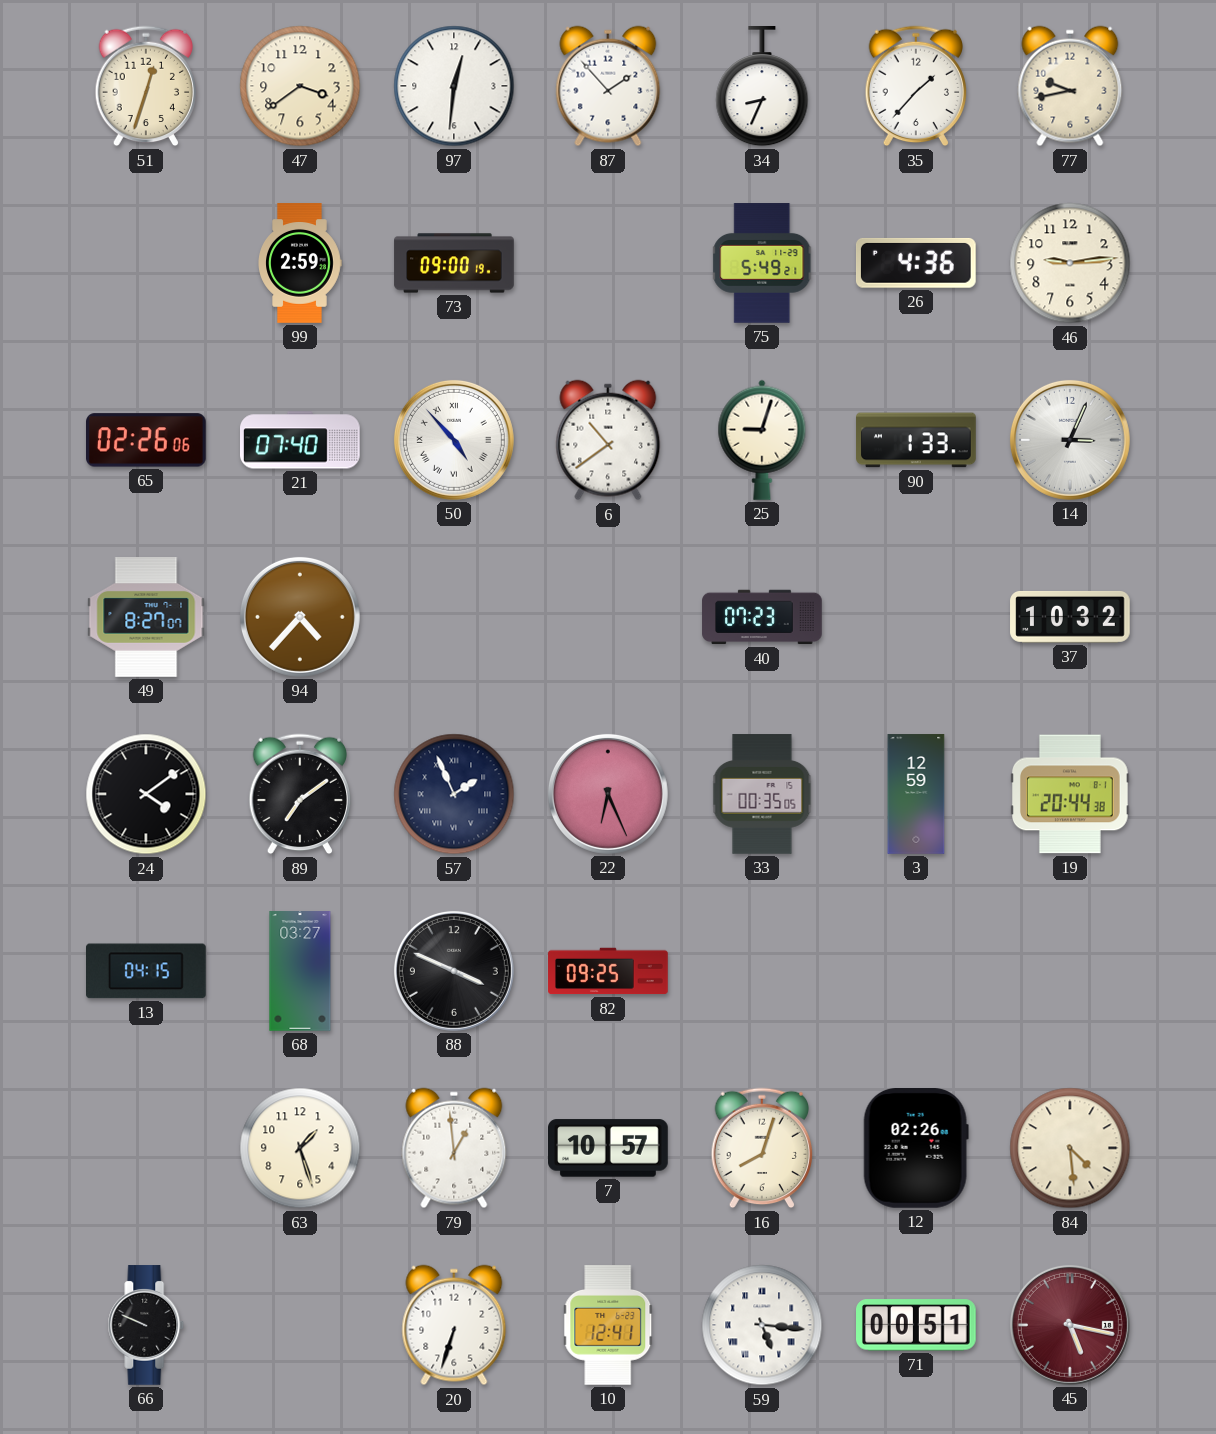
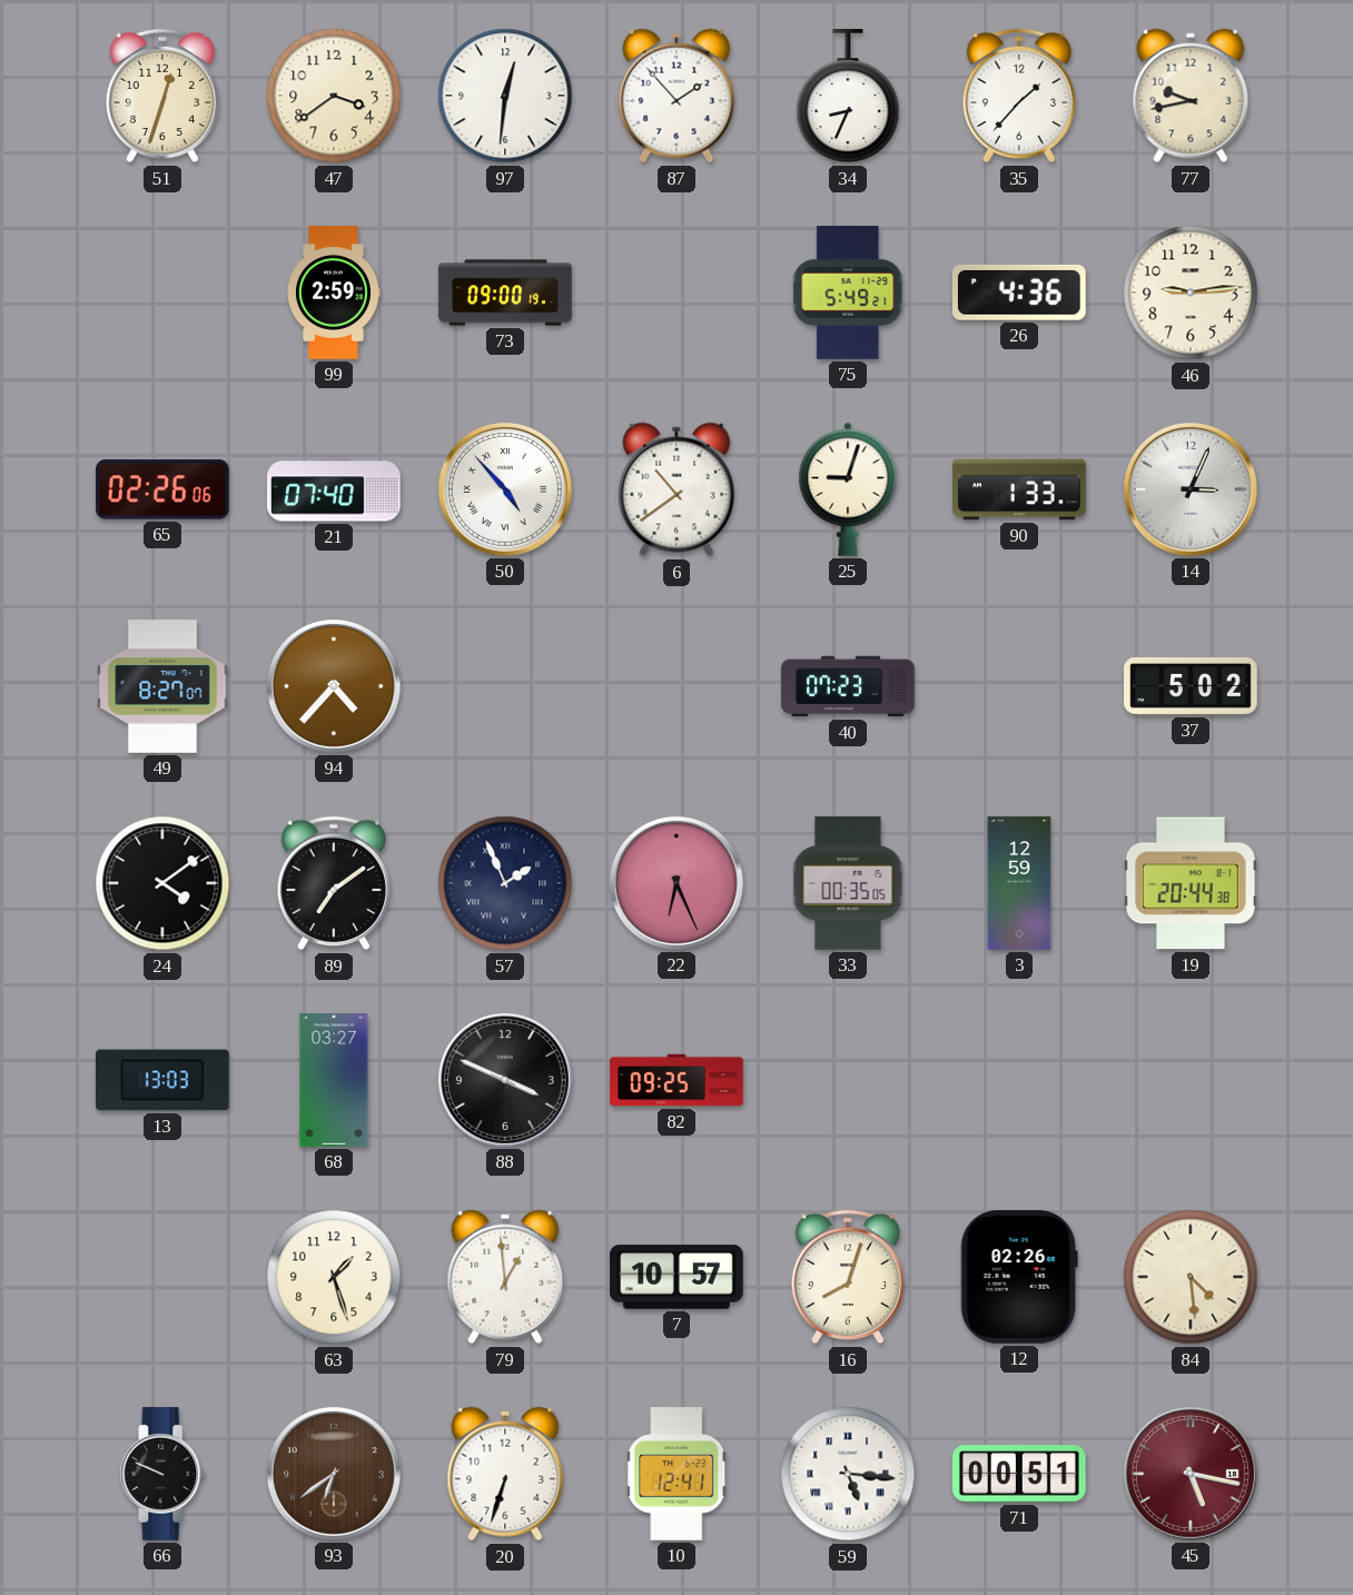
37: 10:32 -> 5:02 (1191, 686)
13: 04:15 -> 13:03 (164, 1080)
93: none -> 6:39 (334, 1474)
